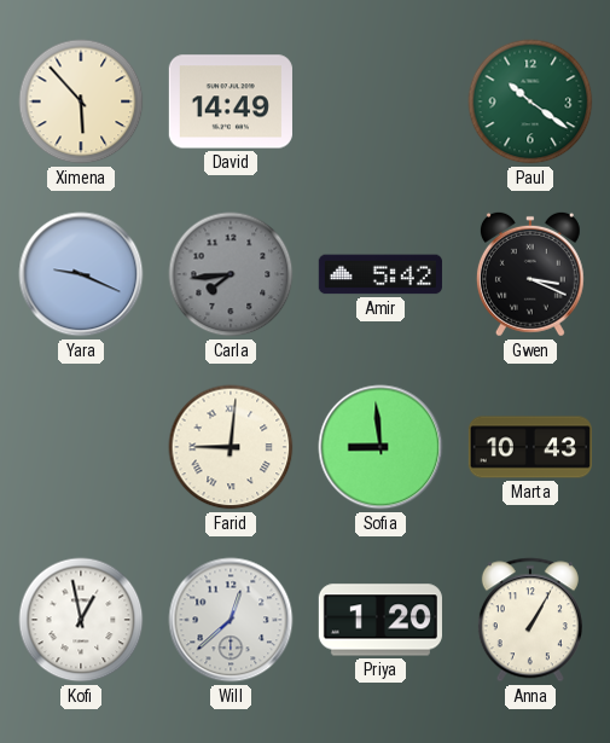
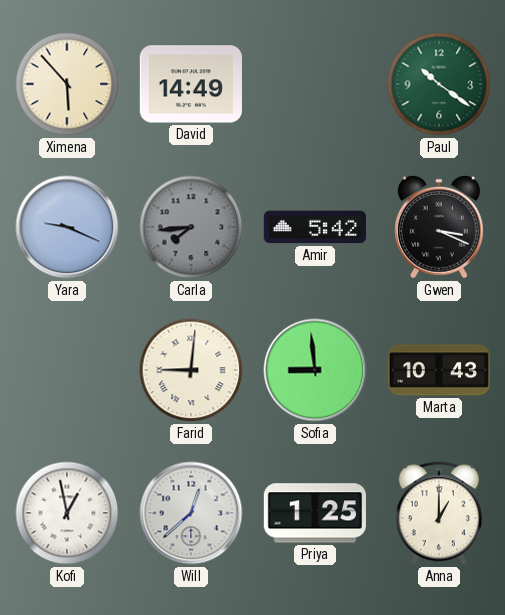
Priya: 1:20 -> 1:25 (315, 513)
Anna: 1:05 -> 1:00 (439, 513)
